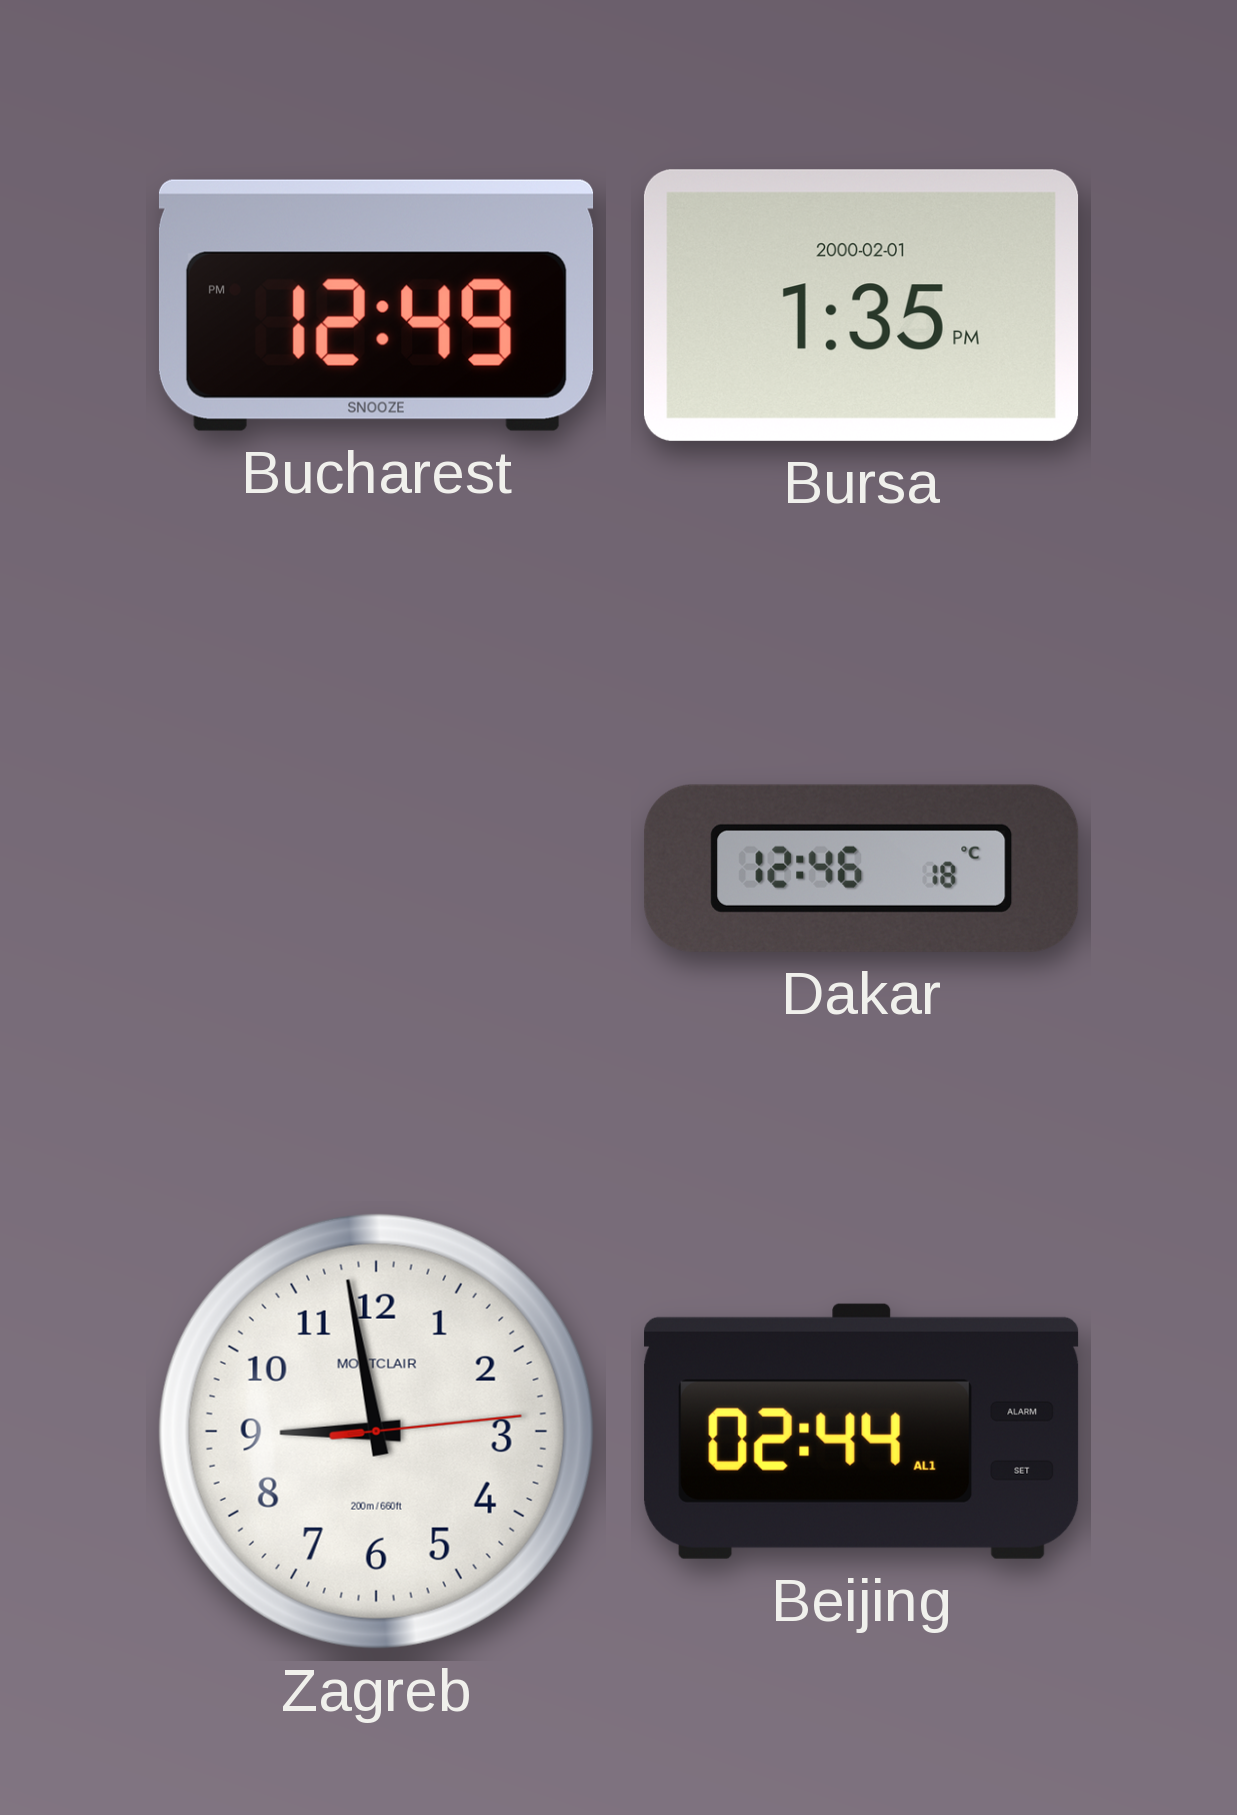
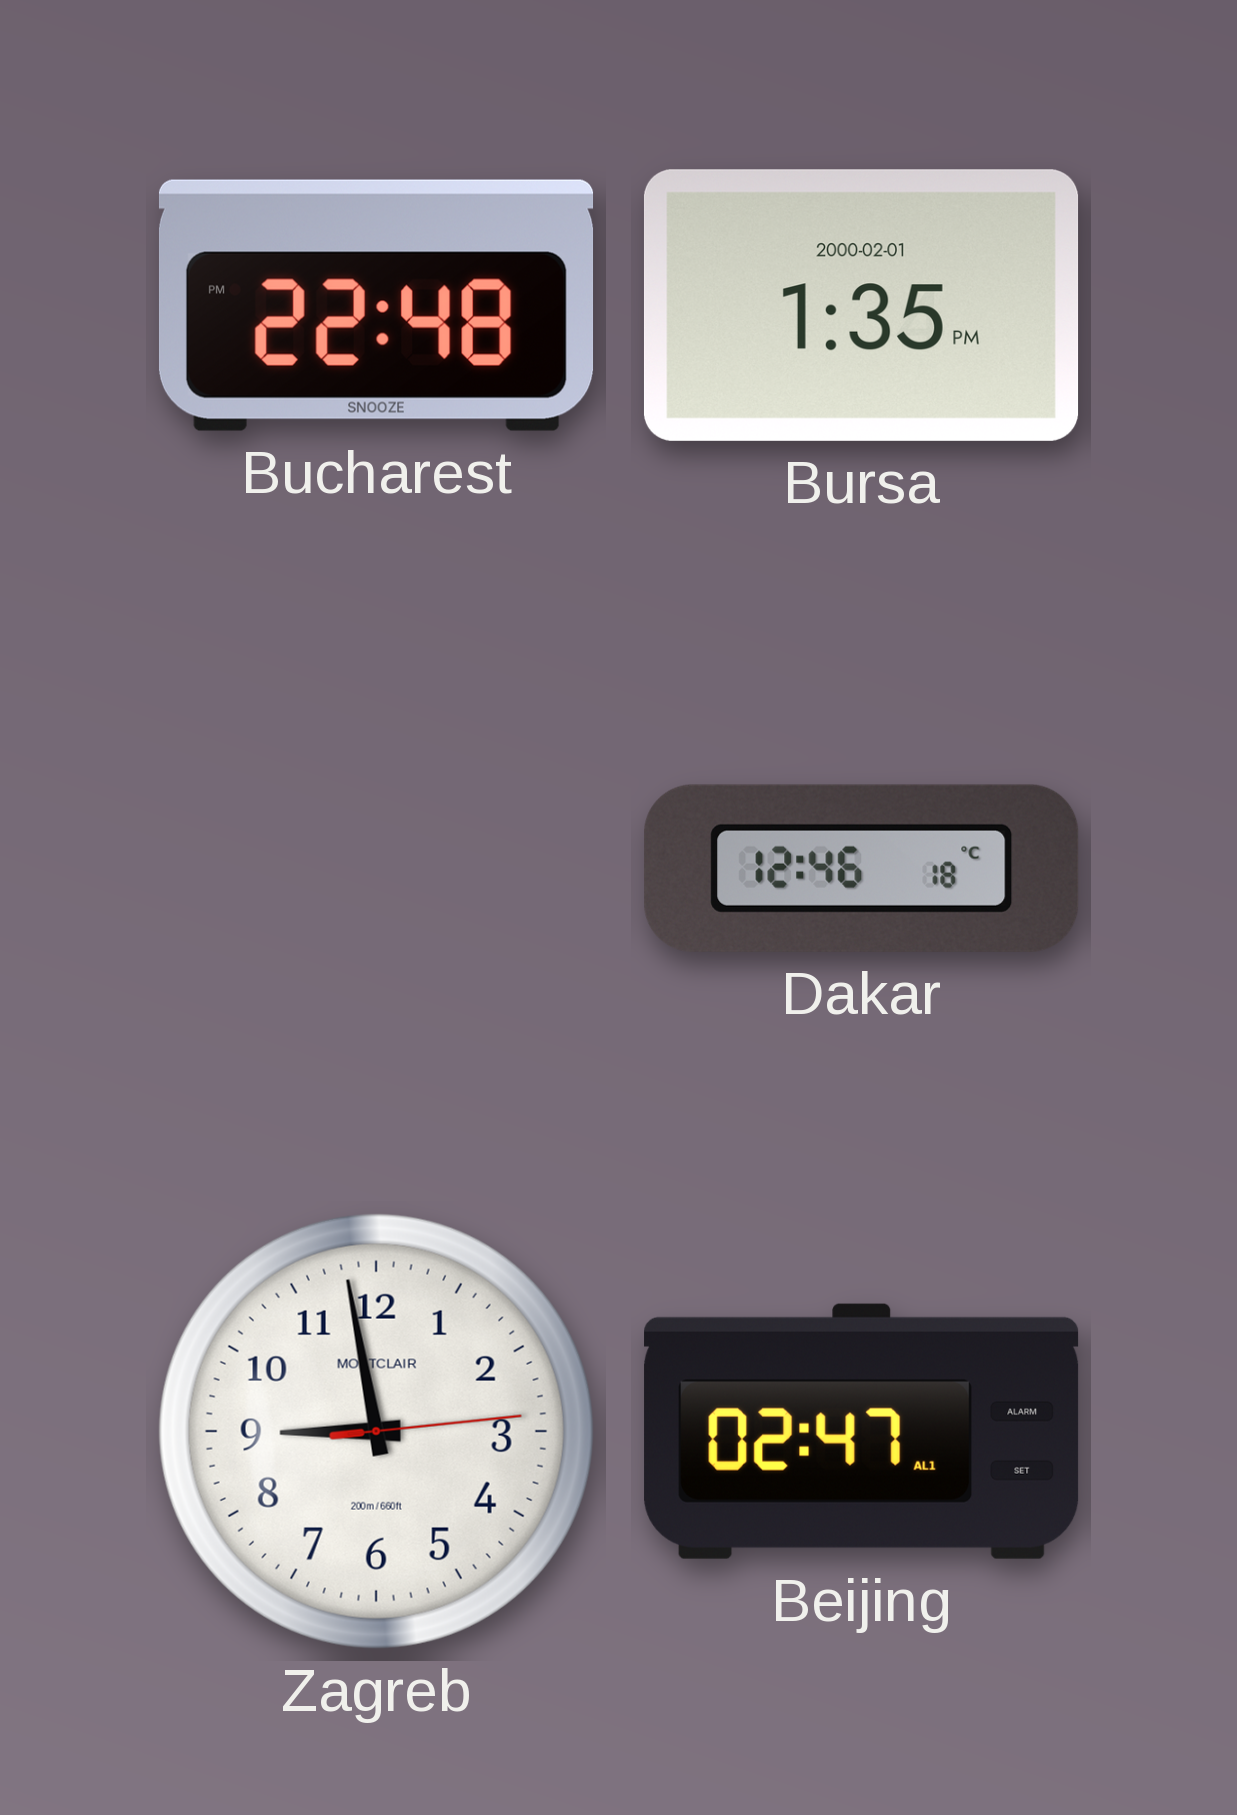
Bucharest: 12:49 -> 22:48 (376, 305)
Beijing: 02:44 -> 02:47 (862, 1431)
